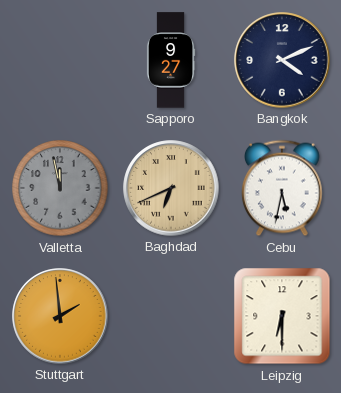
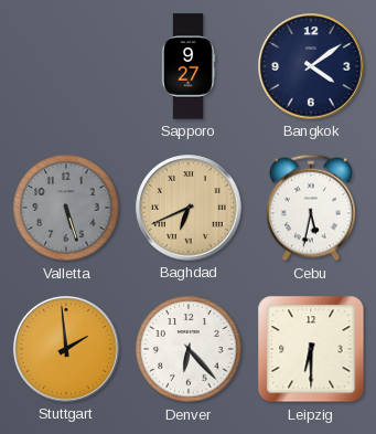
Bangkok: 4:11 -> 4:09 (311, 66)
Valletta: 11:58 -> 5:27 (66, 208)
Denver: none -> 6:23 (189, 349)
